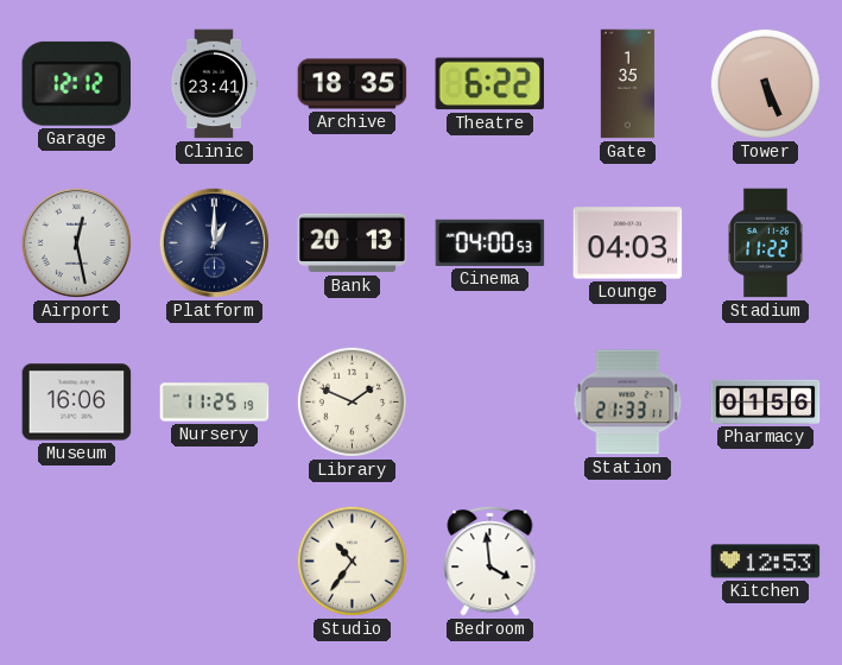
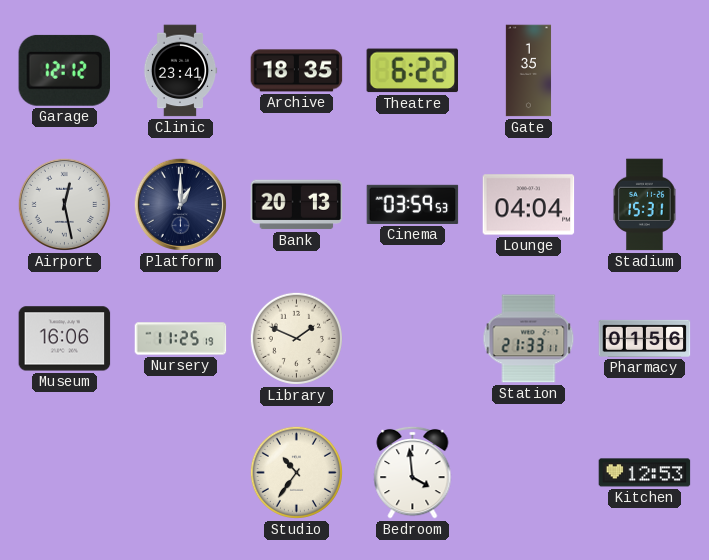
Tower: 5:26 -> none (765, 83)
Cinema: 04:00 -> 03:59 (413, 204)
Lounge: 04:03 -> 04:04 (529, 205)
Stadium: 11:22 -> 15:31 (645, 205)
